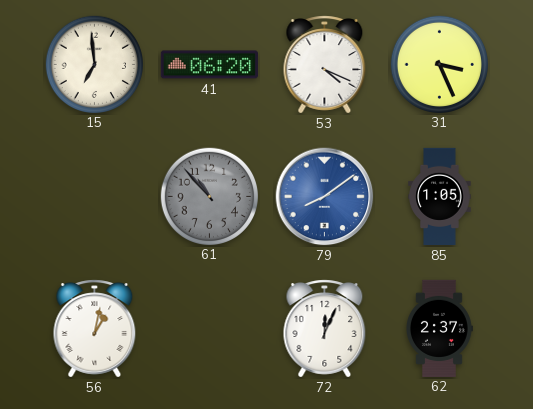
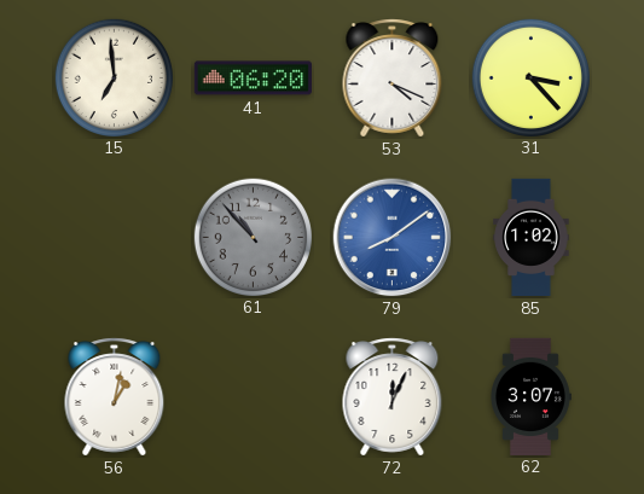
31: 3:26 -> 3:23 (530, 77)
85: 1:05 -> 1:02 (532, 238)
62: 2:37 -> 3:07 (532, 396)
